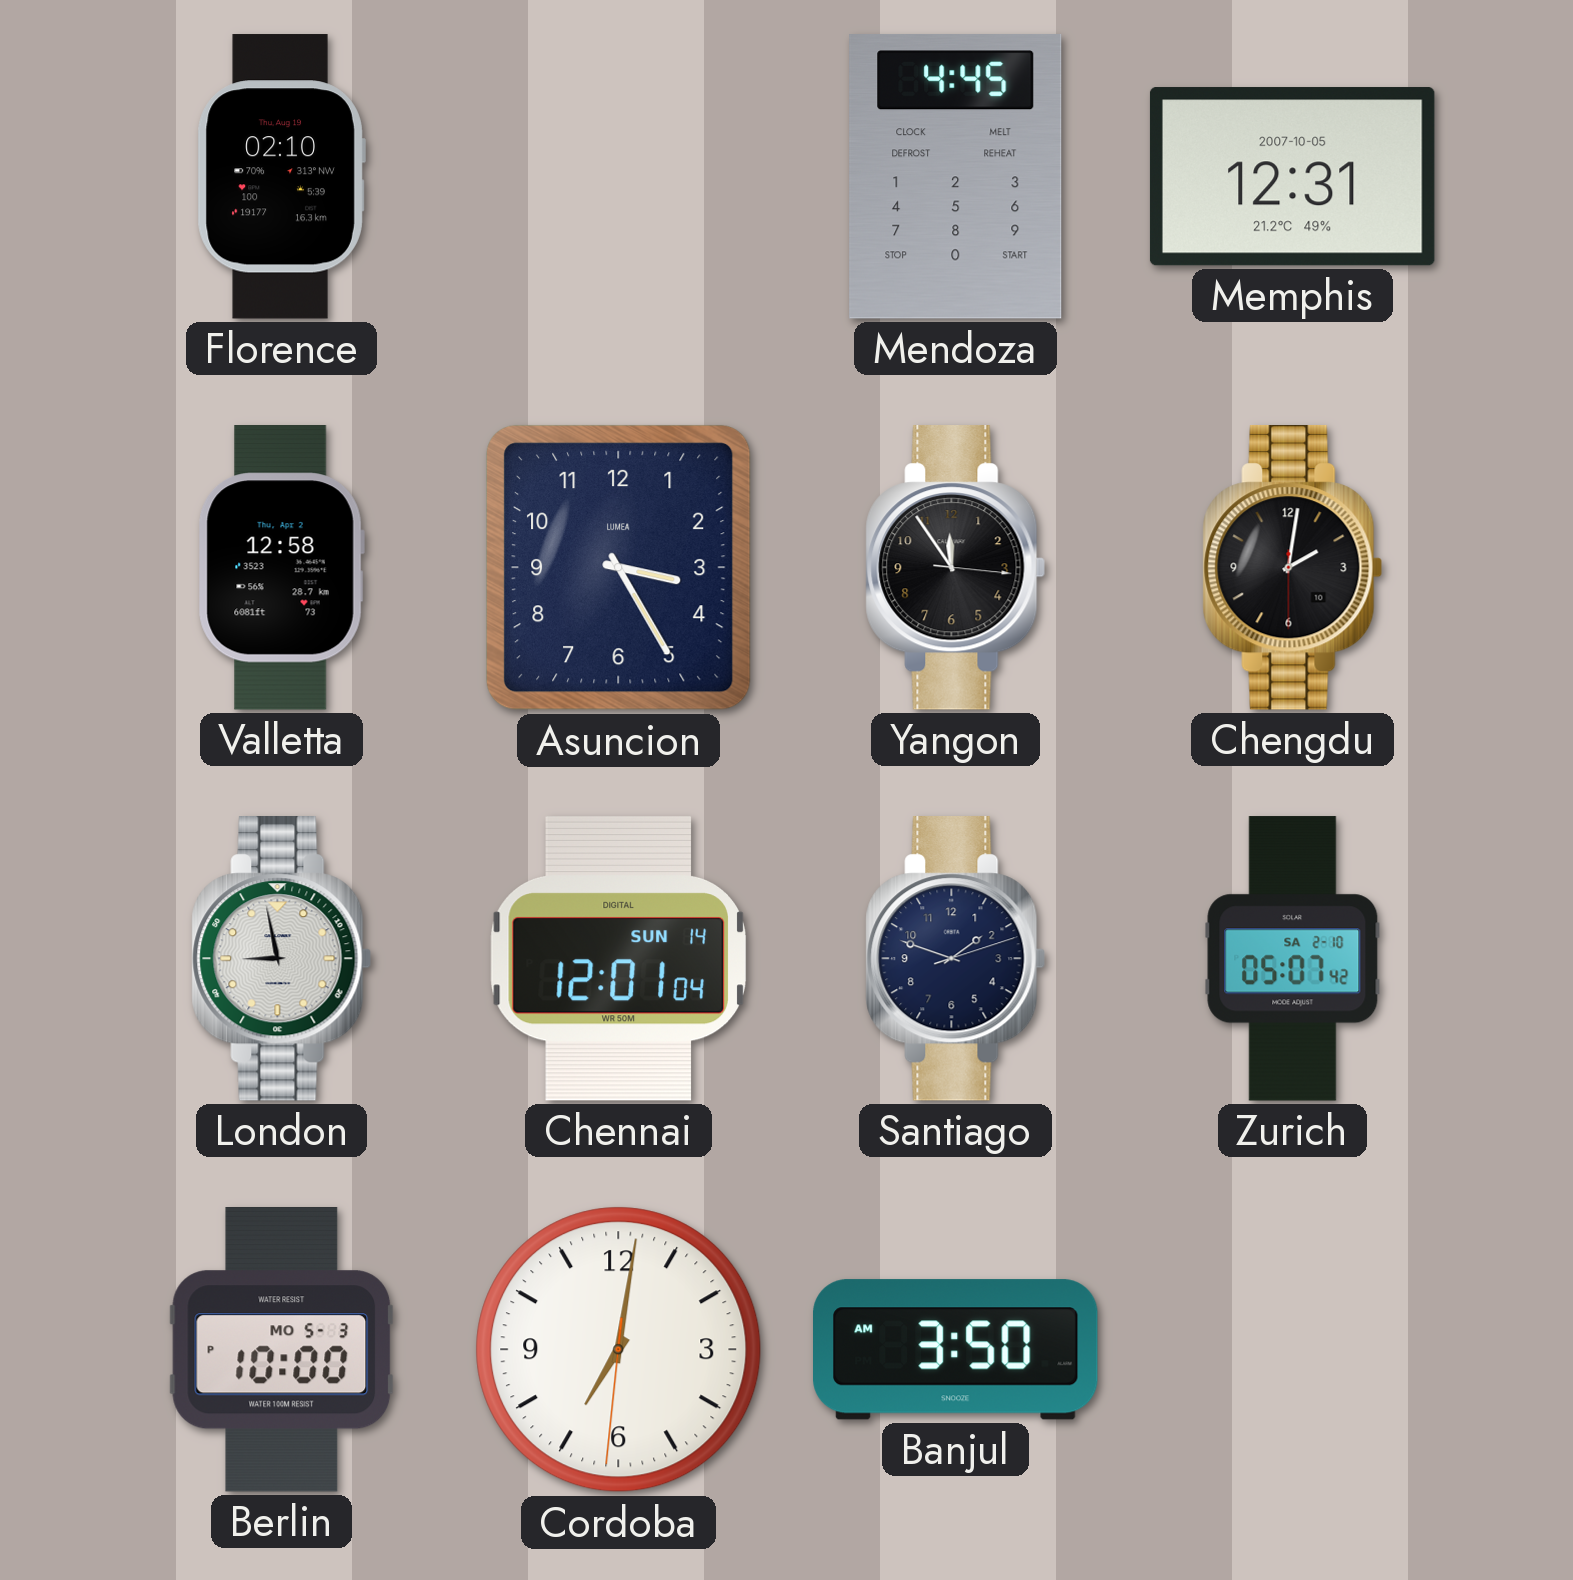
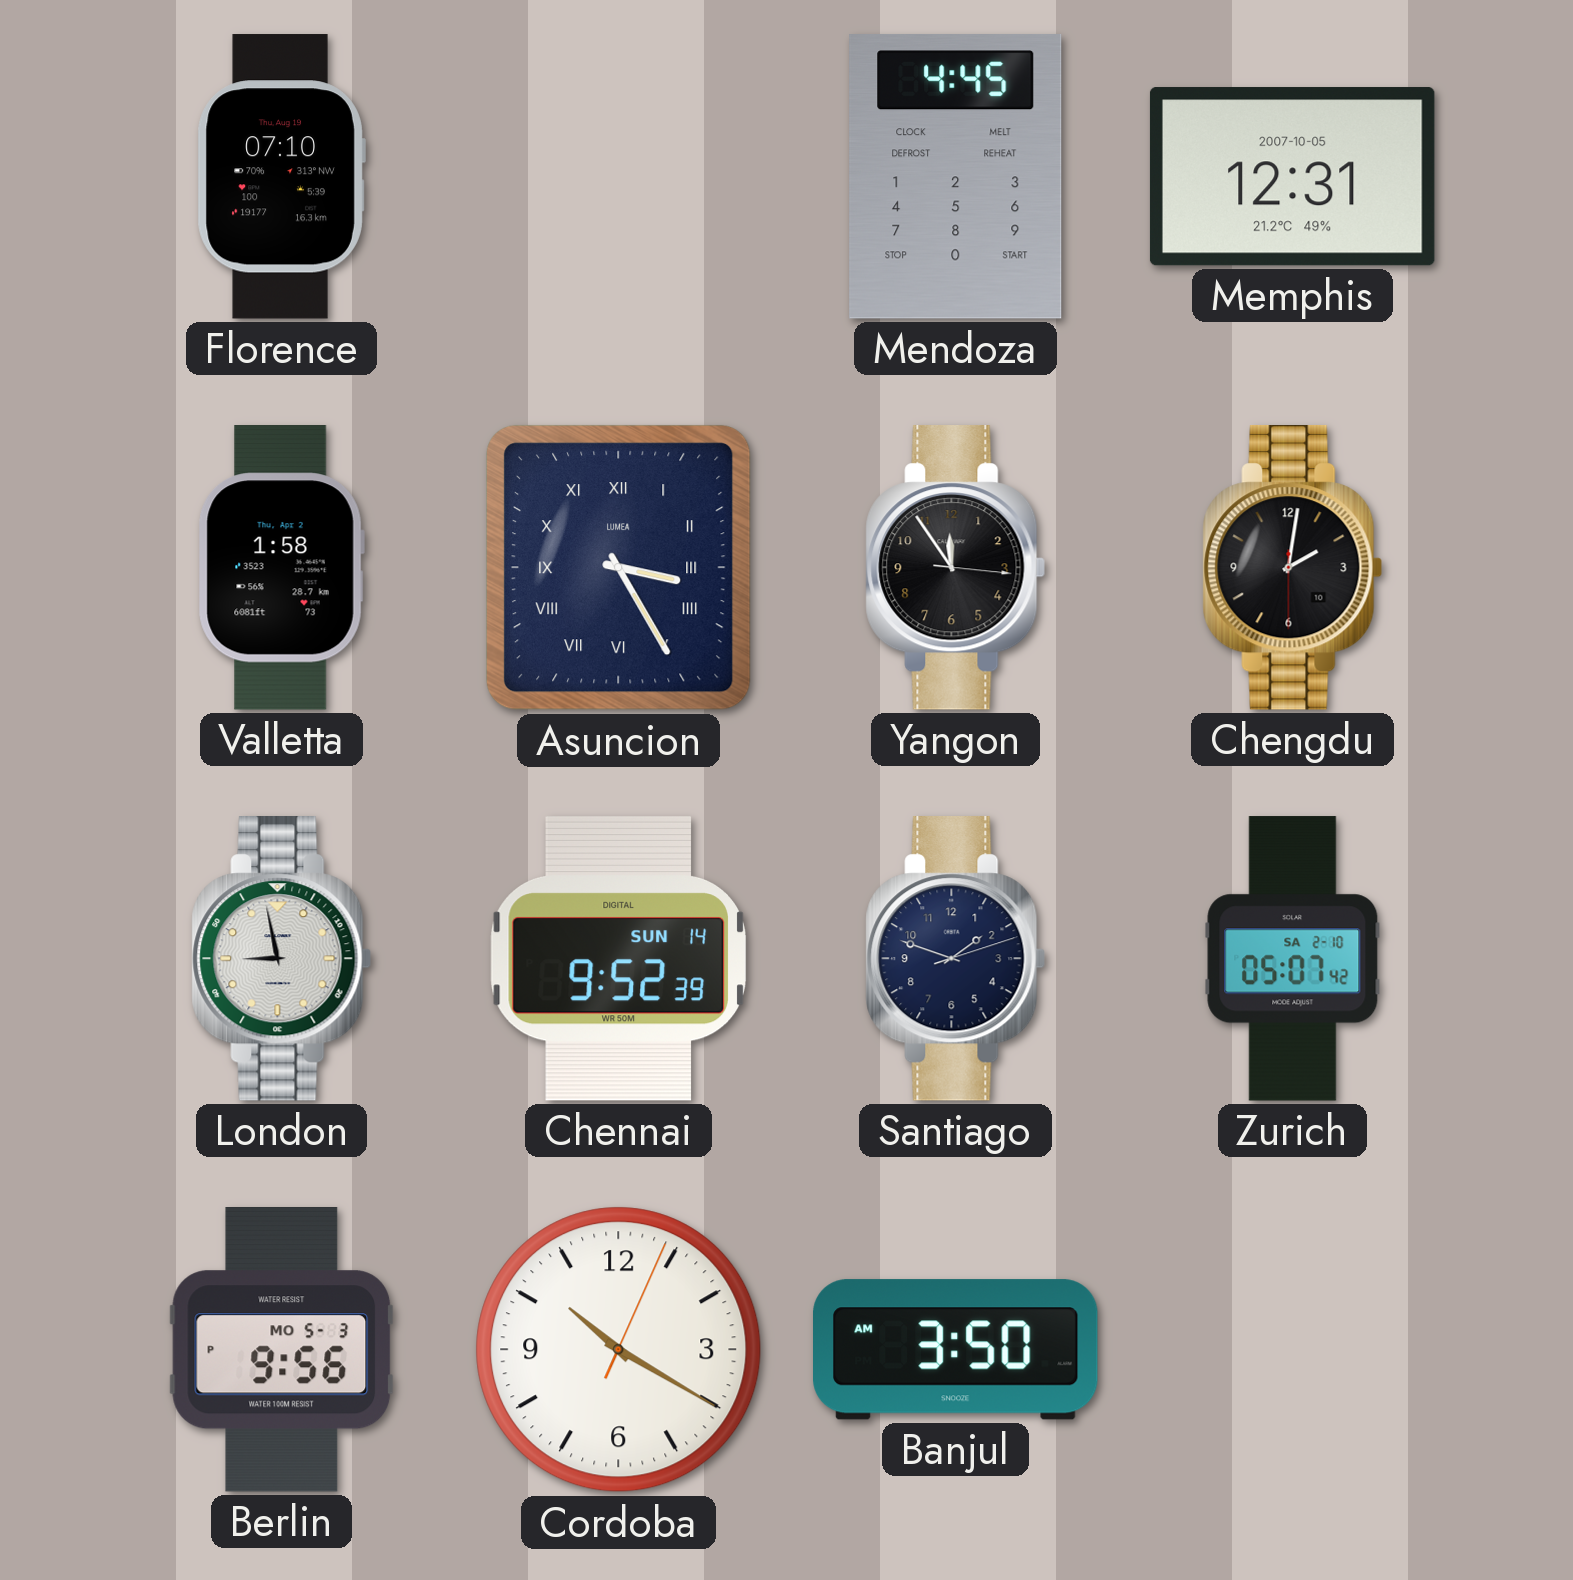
Florence: 02:10 -> 07:10 (281, 177)
Valletta: 12:58 -> 1:58 (281, 568)
Asuncion numerals: Arabic -> Roman (619, 568)
Chennai: 12:01 -> 9:52 (618, 958)
Berlin: 10:00 -> 9:56 (282, 1350)
Cordoba: 7:01 -> 10:20 (619, 1350)
